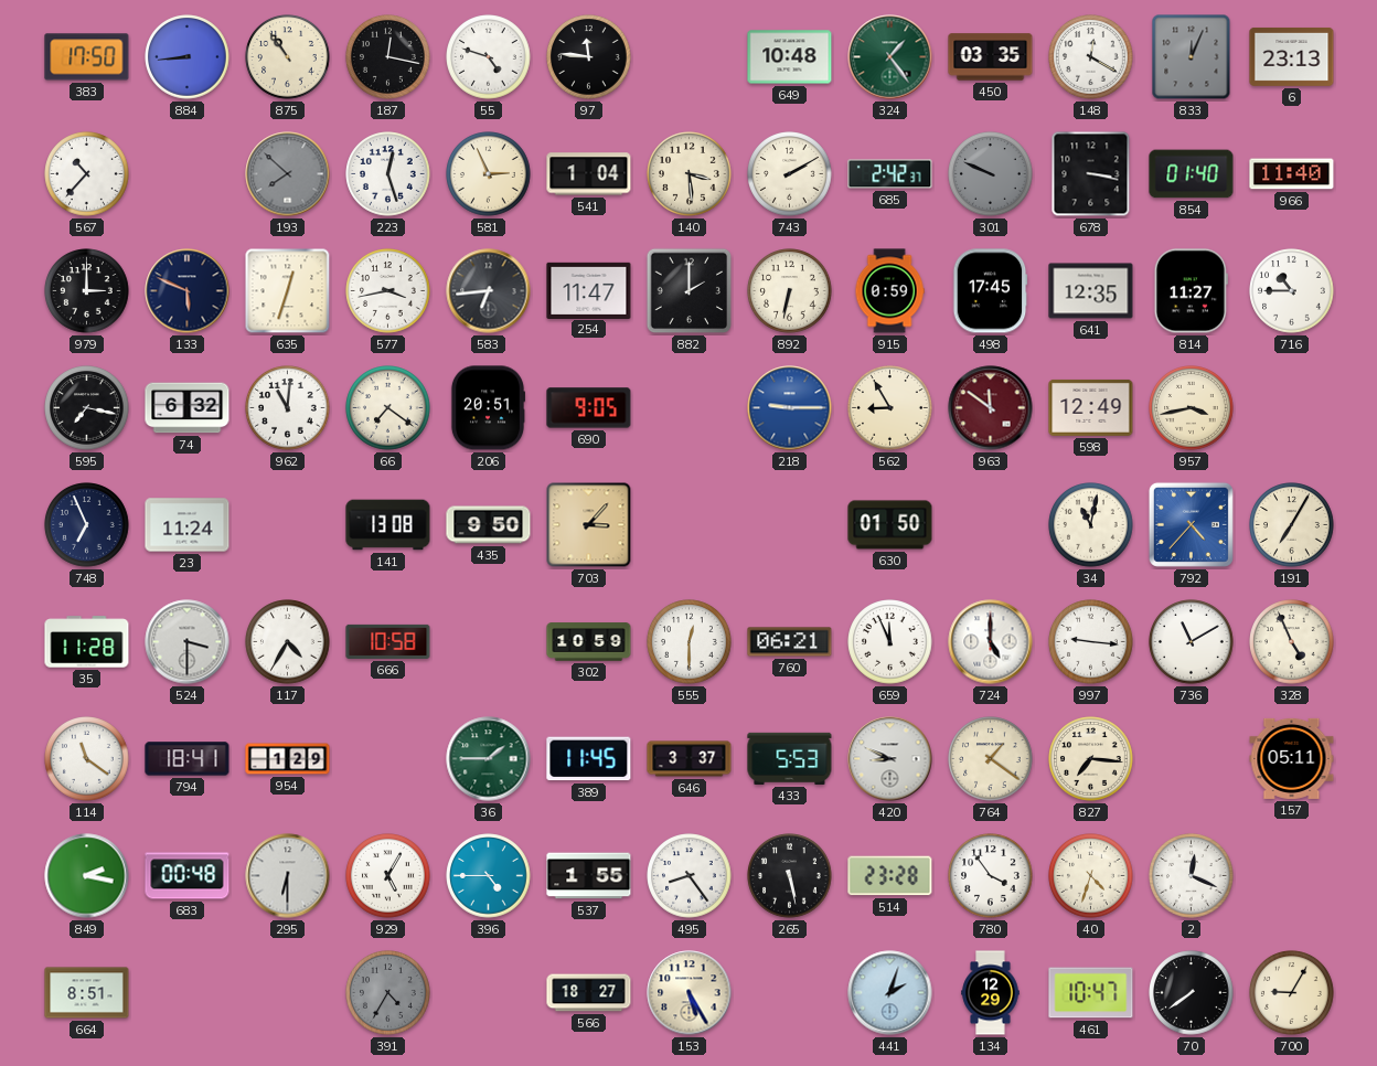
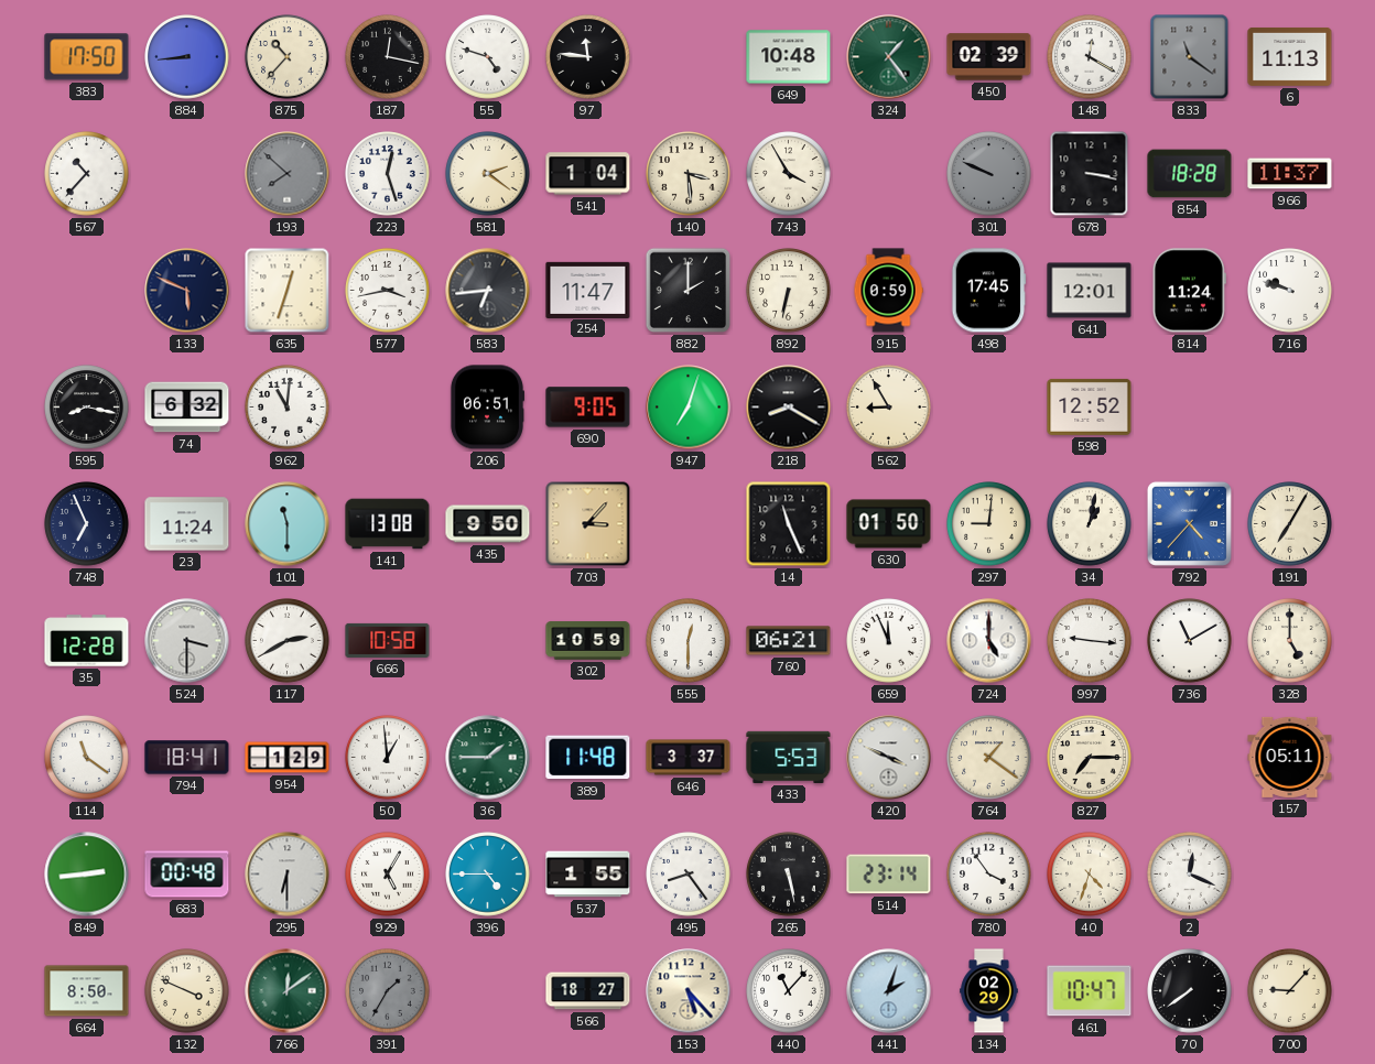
875: 10:54 -> 10:37 (288, 57)
450: 03:35 -> 02:39 (989, 57)
833: 12:04 -> 11:21 (1190, 57)
6: 23:13 -> 11:13 (1290, 56)
581: 2:56 -> 2:21 (488, 174)
743: 2:10 -> 3:55 (789, 174)
685: 2:42 -> none (890, 174)
854: 01:40 -> 18:28 (1190, 174)
966: 11:40 -> 11:37 (1290, 174)
979: 3:00 -> none (87, 291)
641: 12:35 -> 12:01 (1090, 291)
814: 11:27 -> 11:24 (1189, 291)
716: 10:45 -> 9:48 (1290, 291)
595: 7:17 -> 8:17 (87, 408)
66: 7:21 -> none (388, 408)
206: 20:51 -> 06:51 (486, 408)
947: none -> 7:03 (689, 408)
218: 9:15 -> 8:20 (789, 408)
218 dial: blue -> black (789, 408)
963: 11:51 -> none (991, 408)
598: 12:49 -> 12:52 (1090, 406)
957: 3:43 -> none (1192, 408)
101: none -> 11:30 (288, 524)
14: none -> 11:26 (789, 524)
297: none -> 9:01 (989, 524)
34: 11:02 -> 1:02 (1090, 524)
35: 11:28 -> 12:28 (87, 641)
117: 4:35 -> 2:40 (288, 641)
328: 4:56 -> 5:00 (1290, 641)
50: none -> 12:59 (388, 758)
389: 11:45 -> 11:48 (588, 758)
420: 8:49 -> 3:49 (889, 758)
827: 7:16 -> 7:15 (1090, 758)
849: 2:17 -> 2:44 (87, 875)
514: 23:28 -> 23:14 (889, 875)
664: 8:51 -> 8:50 (87, 991)
132: none -> 3:49 (187, 991)
766: none -> 12:09 (288, 991)
391: 4:35 -> 1:35 (388, 991)
153: 5:25 -> 5:23 (689, 991)
440: none -> 11:07 (789, 991)
134: 12:29 -> 02:29 (989, 991)
700: 9:05 -> 9:07 (1290, 991)
